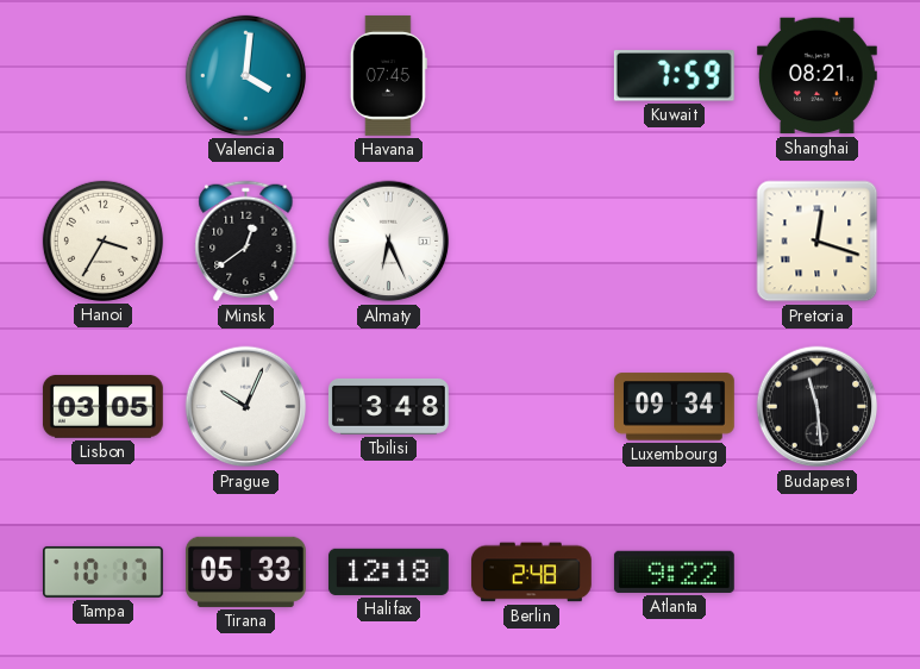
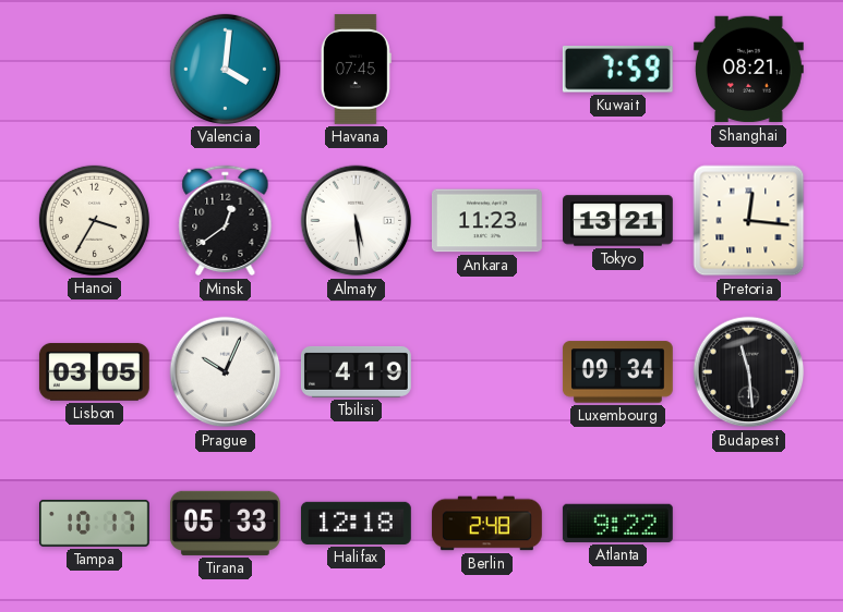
Almaty: 6:26 -> 5:29 (357, 221)
Ankara: none -> 11:23 (486, 221)
Tokyo: none -> 13:21 (618, 221)
Pretoria: 12:18 -> 12:16 (749, 221)
Tbilisi: 3:48 -> 4:19 (357, 371)
